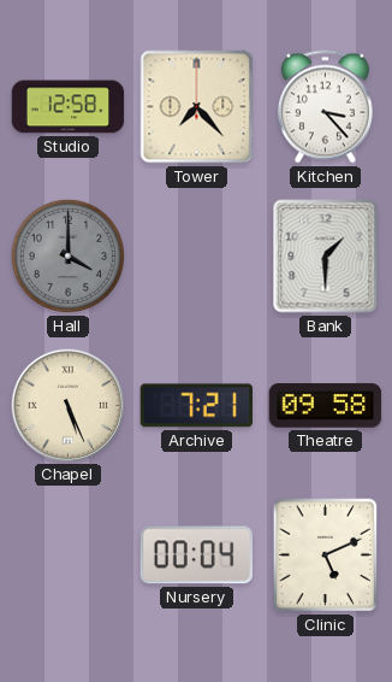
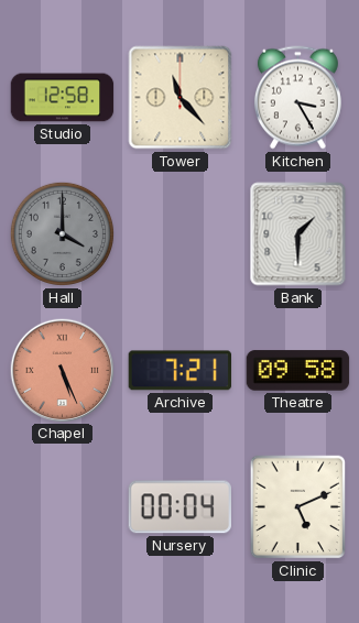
Tower: 7:23 -> 11:23 (181, 98)
Kitchen: 3:23 -> 3:25 (297, 98)
Chapel dial: cream -> salmon (62, 370)
